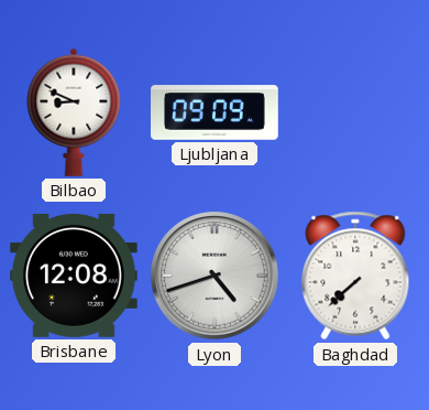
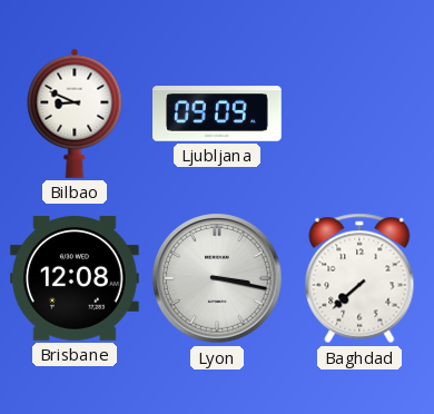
Lyon: 4:42 -> 3:17 (217, 278)
